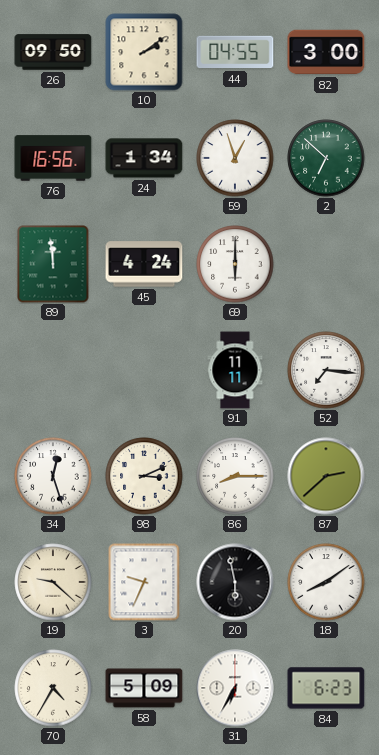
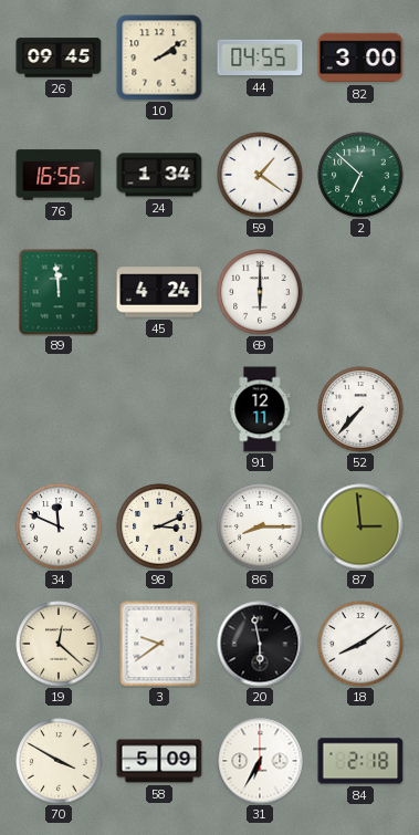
26: 09:50 -> 09:45 (59, 58)
59: 12:57 -> 1:21 (260, 175)
91: 11:11 -> 12:11 (260, 409)
52: 7:16 -> 7:37 (360, 409)
34: 12:27 -> 11:49 (59, 526)
87: 2:38 -> 2:59 (360, 526)
19: 9:22 -> 12:22 (59, 644)
3: 9:34 -> 9:39 (159, 644)
70: 4:35 -> 3:50 (59, 761)
84: 6:23 -> 2:18 (360, 761)
